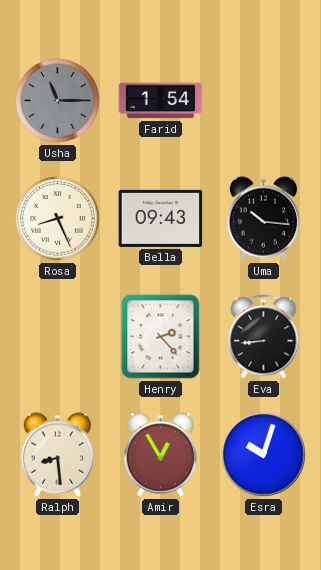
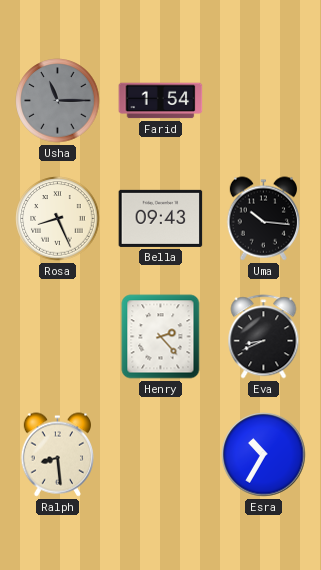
Eva: 8:44 -> 8:41 (264, 337)
Amir: 12:55 -> none (160, 455)
Esra: 10:03 -> 10:35 (264, 455)
